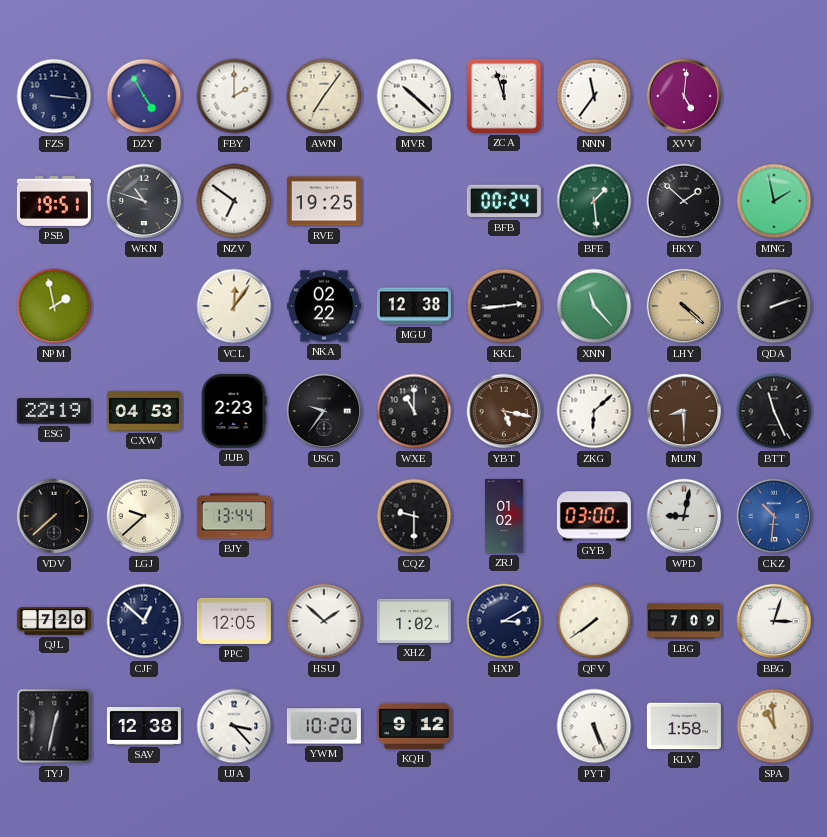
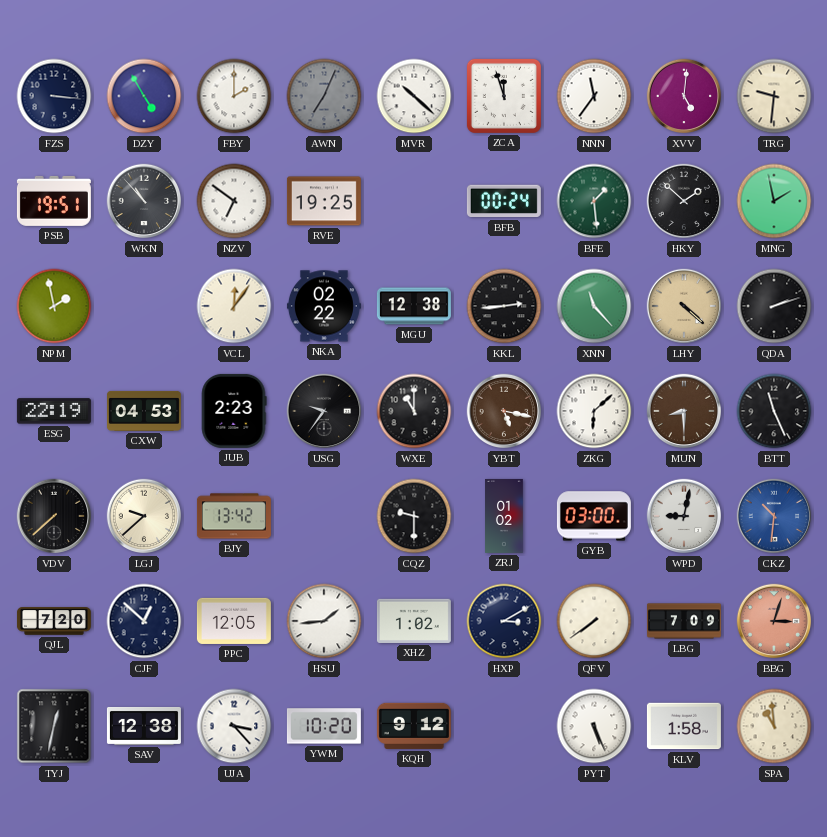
AWN: 7:06 -> 7:04 (324, 96)
AWN dial: cream -> grey (324, 96)
TRG: none -> 9:31 (774, 96)
WKN: 10:48 -> 10:53 (144, 201)
BJY: 13:44 -> 13:42 (234, 516)
HSU: 1:52 -> 1:44 (324, 621)
BBG dial: white -> salmon (774, 621)
